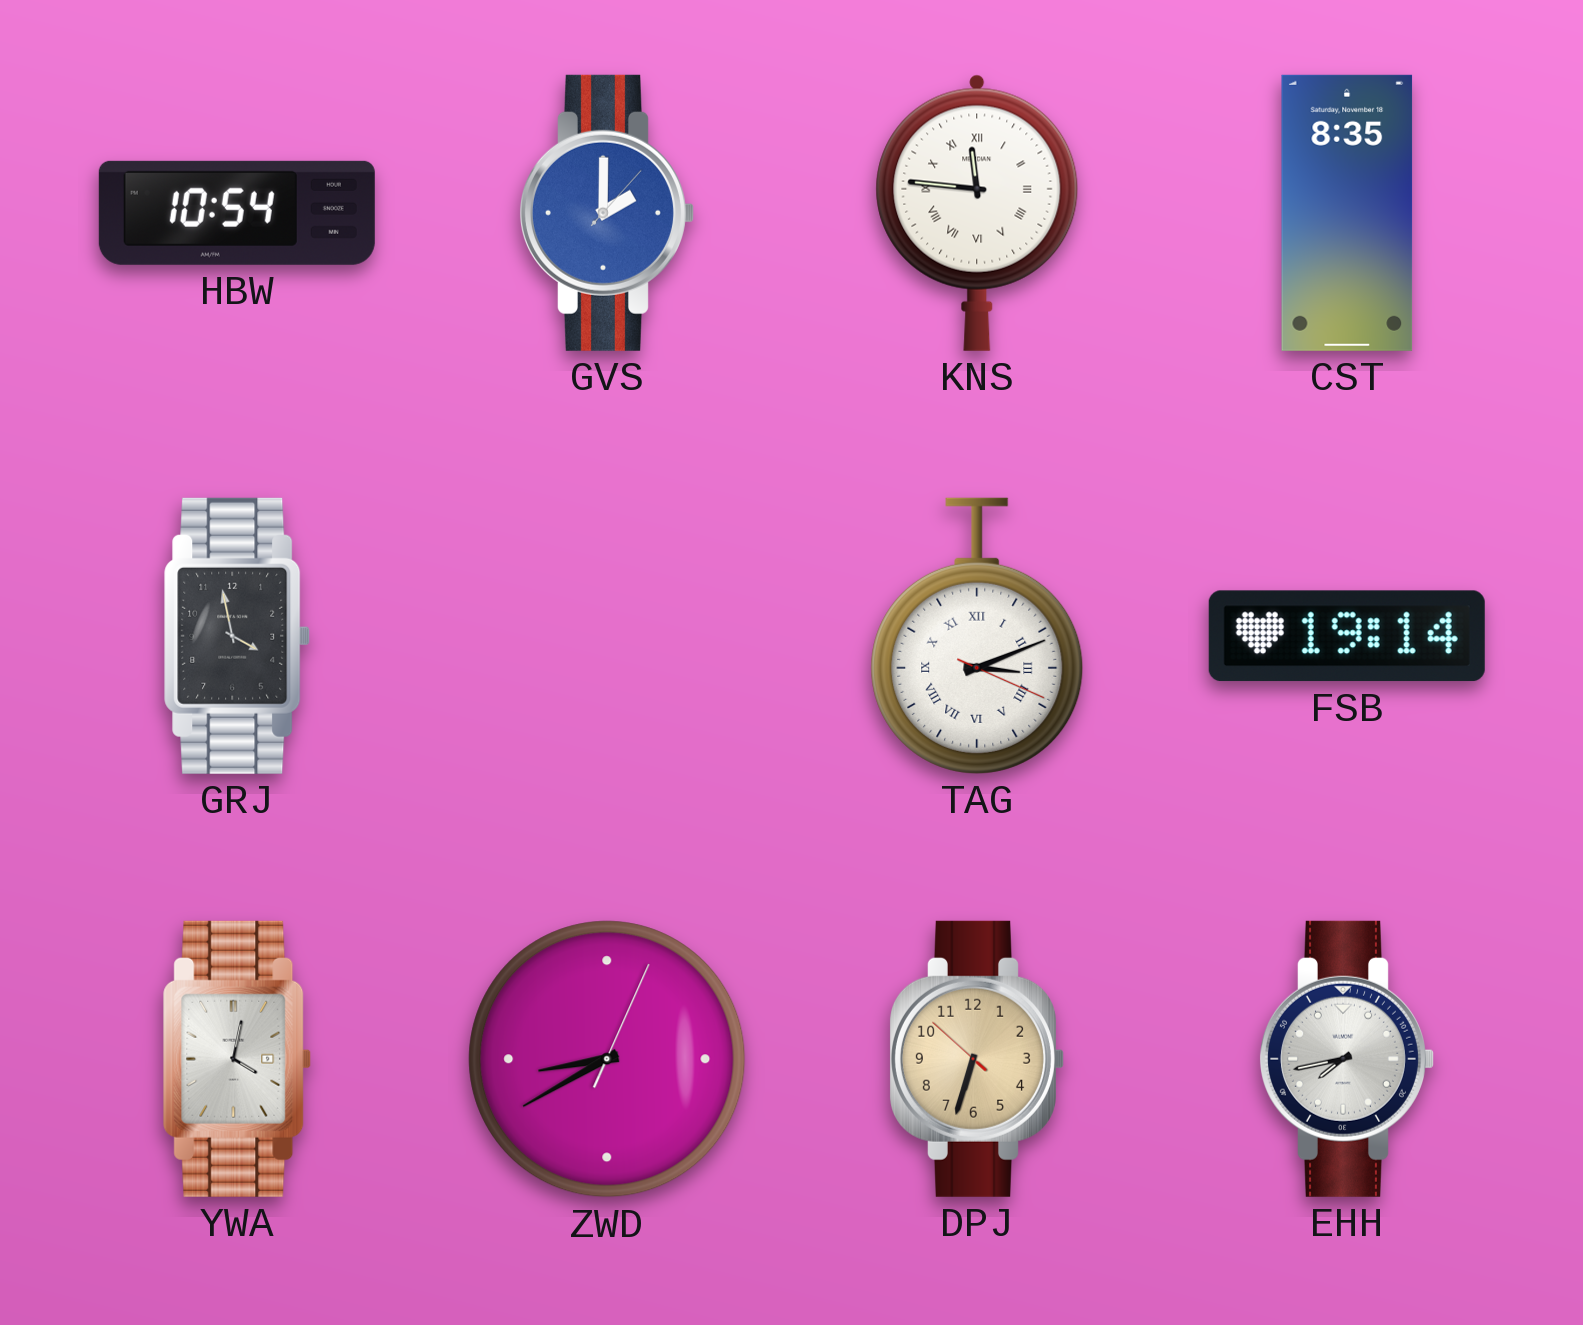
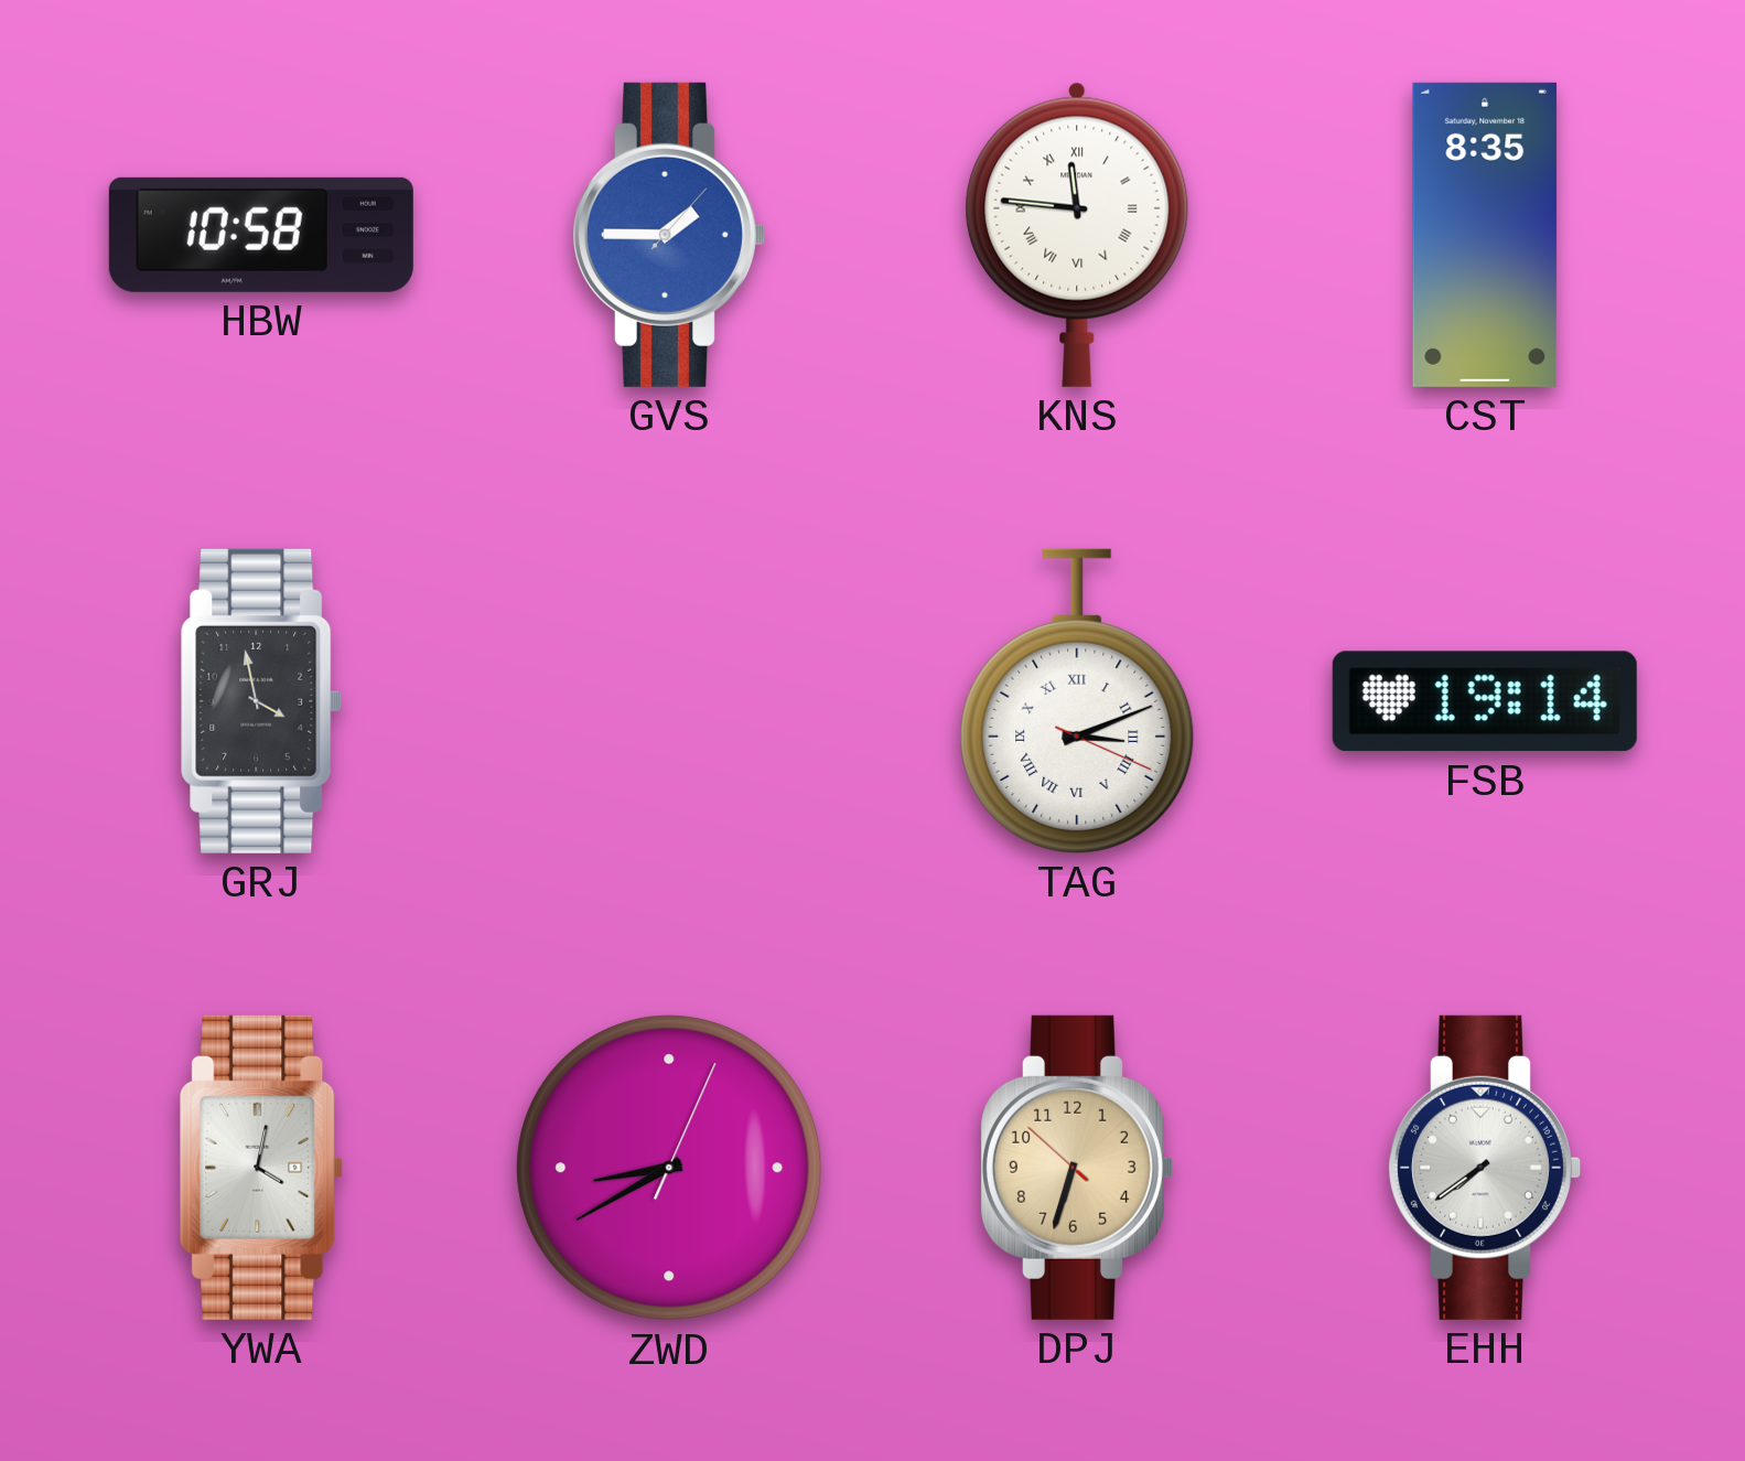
HBW: 10:54 -> 10:58 (261, 235)
GVS: 2:00 -> 1:45 (668, 235)
EHH: 7:43 -> 7:39 (1484, 1168)
